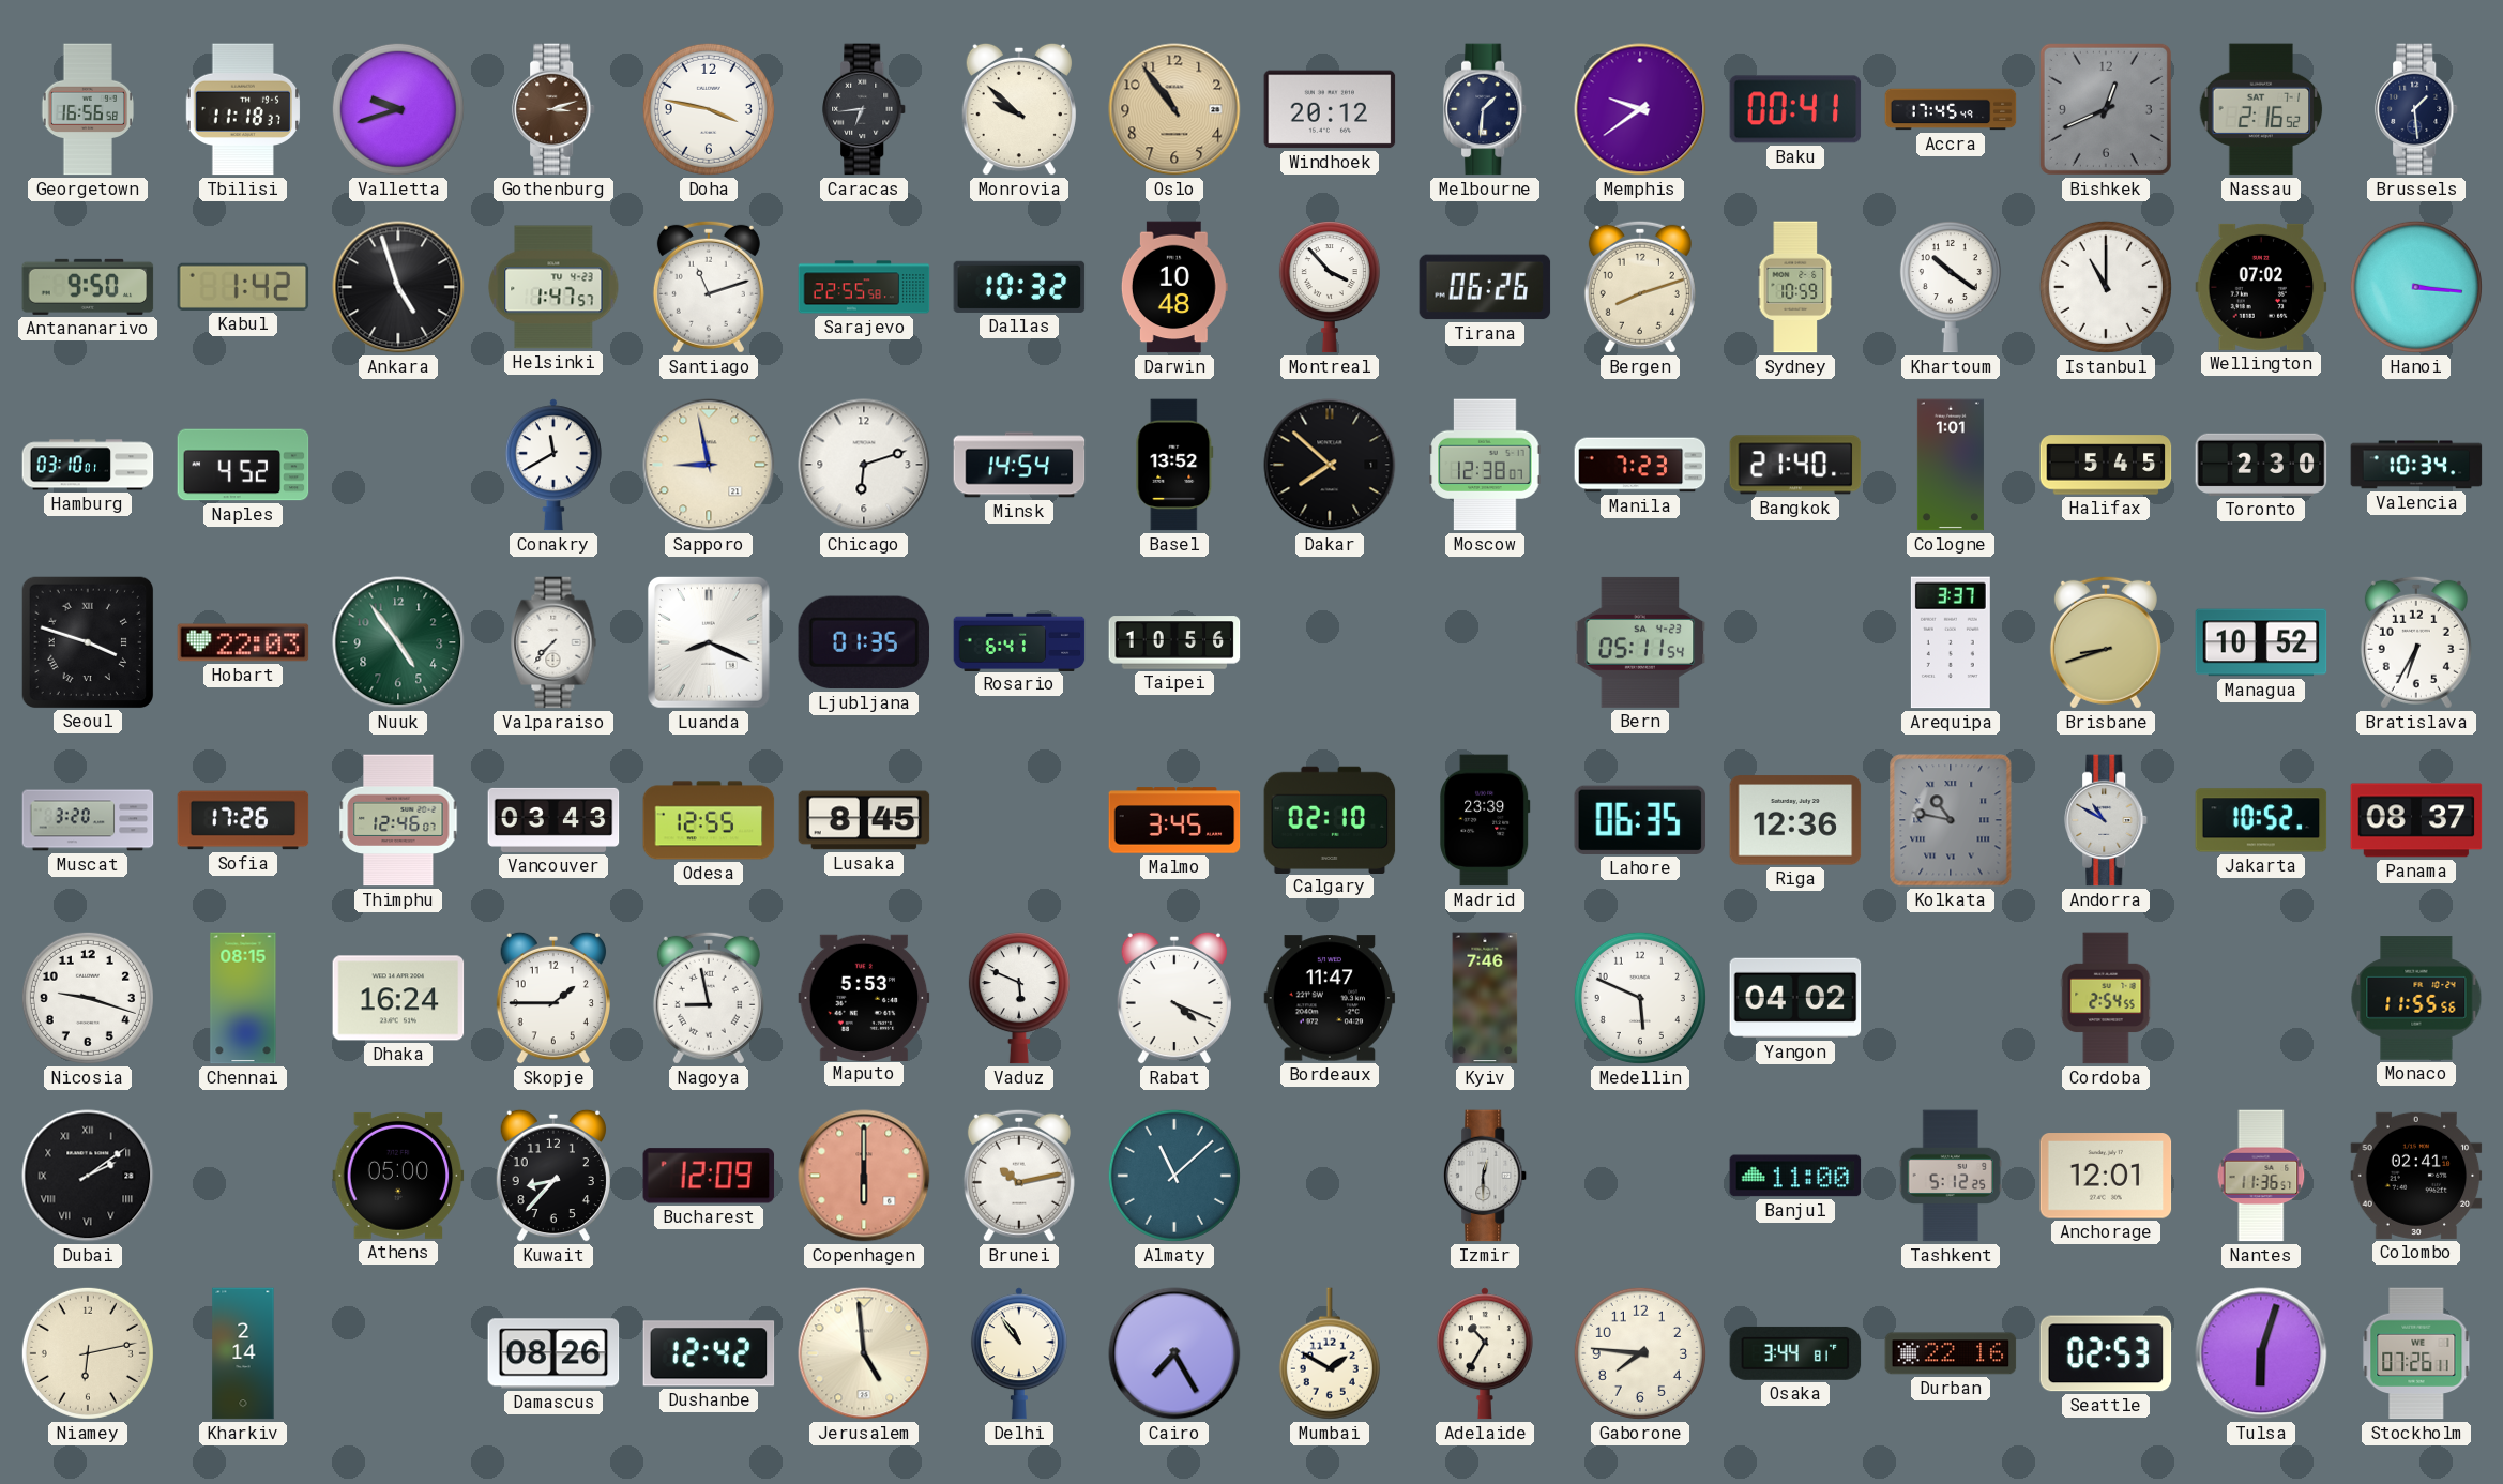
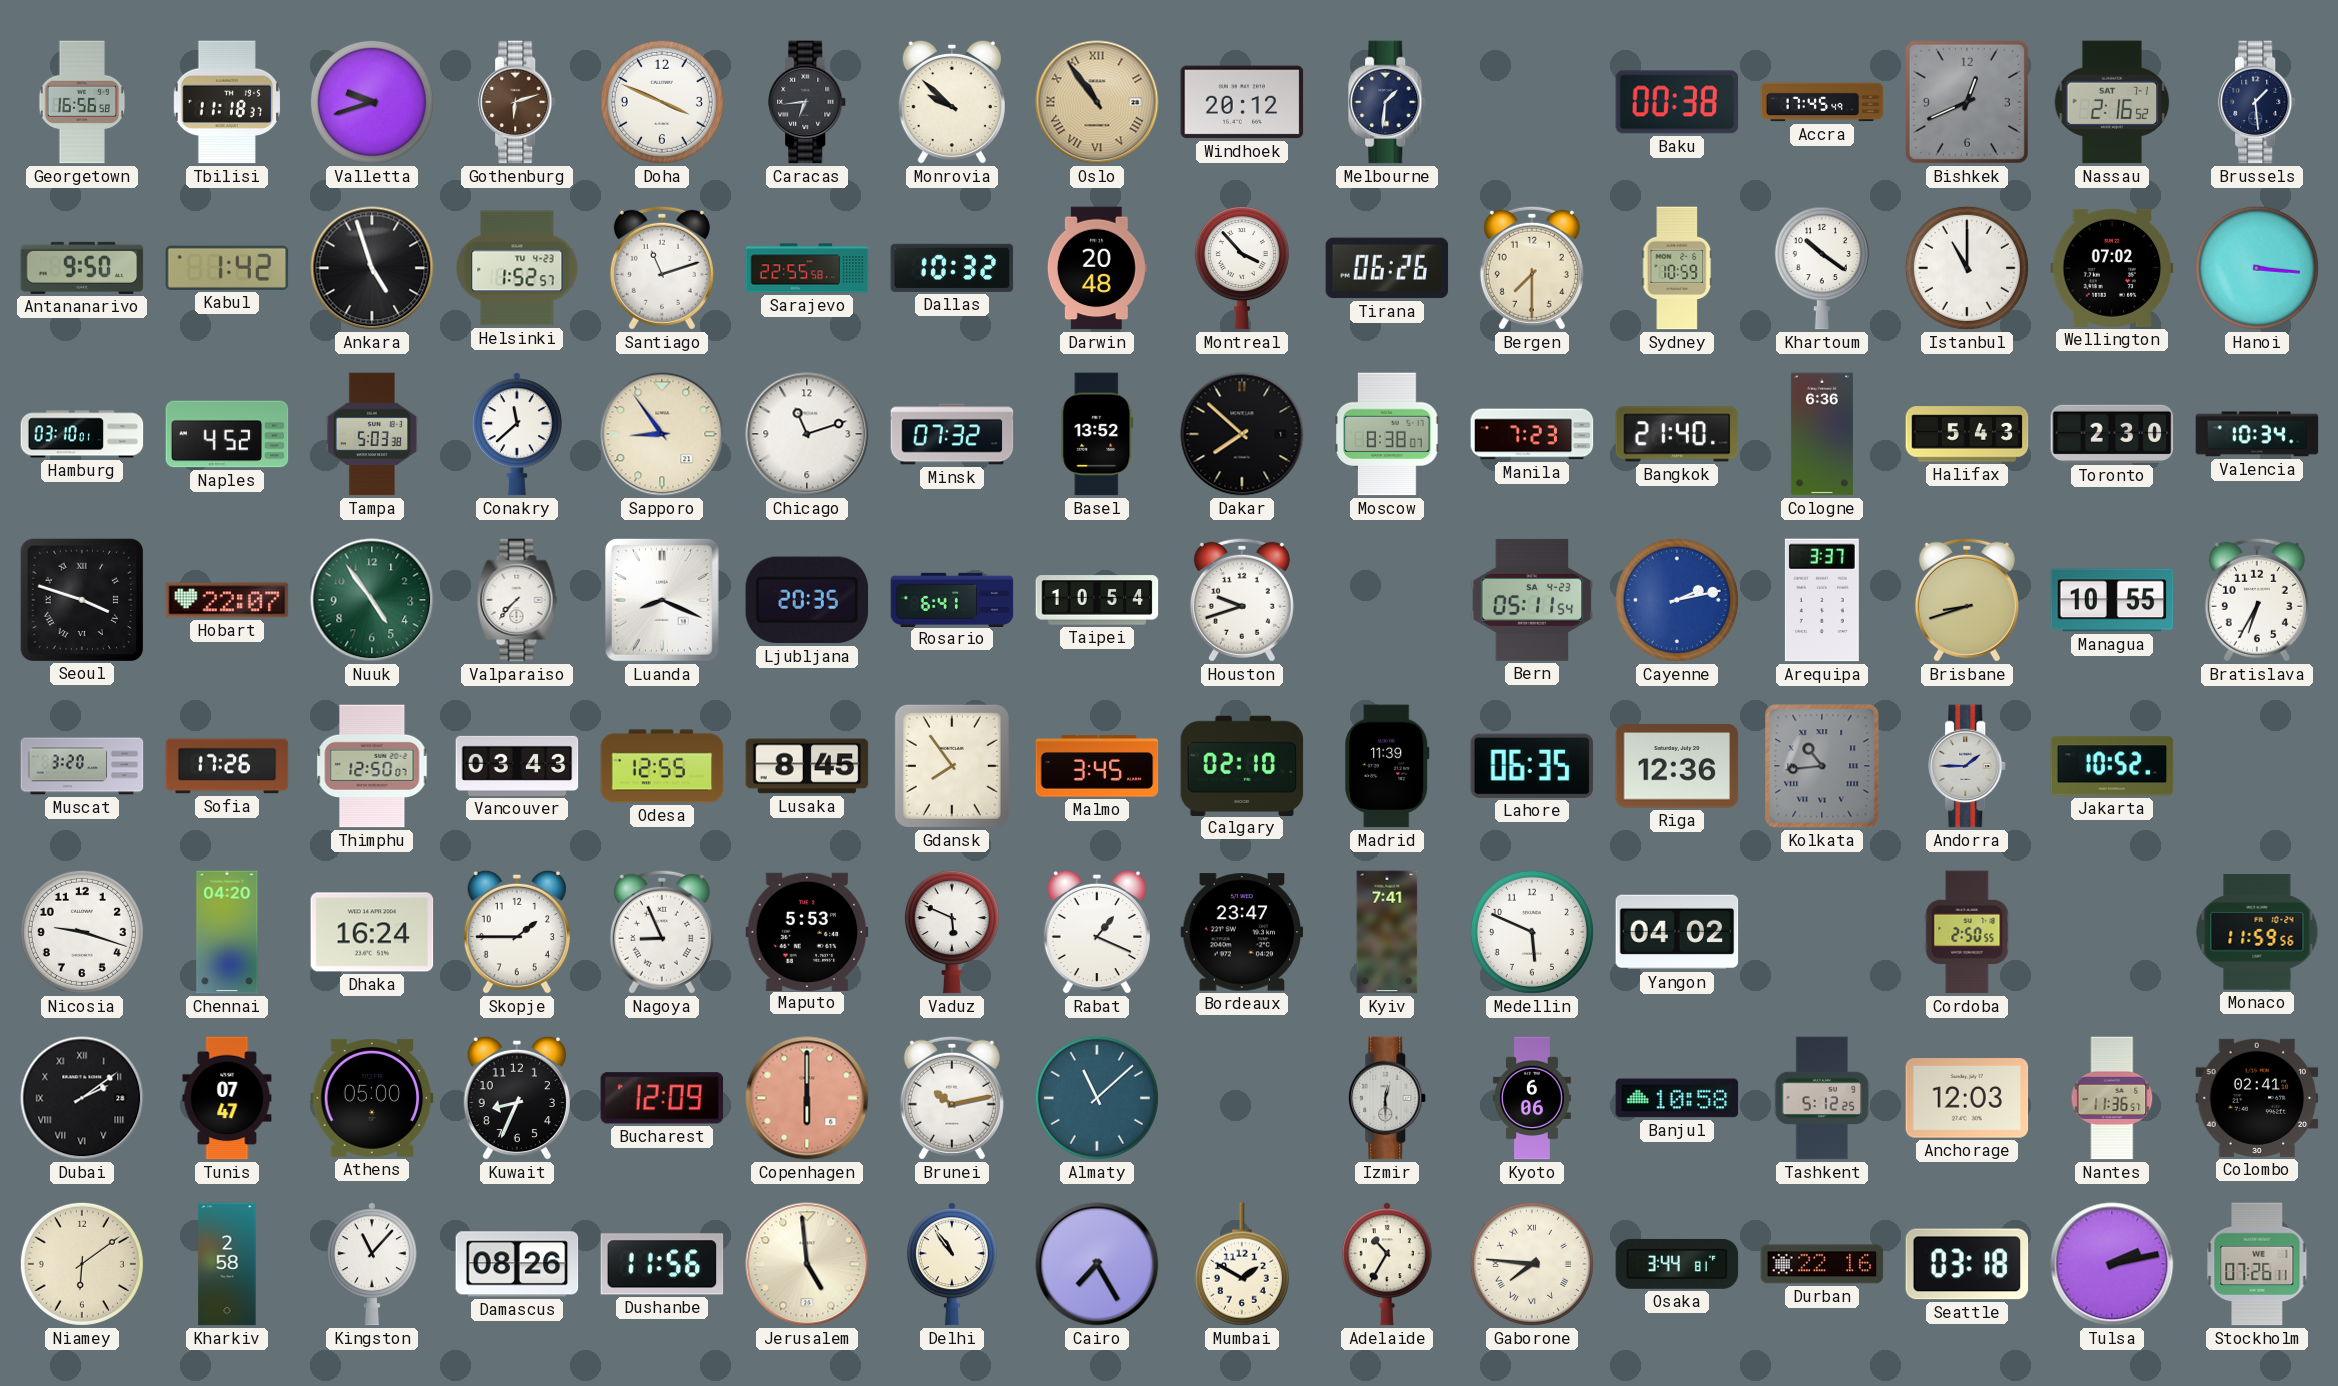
Gothenburg: 3:12 -> 6:12 (518, 102)
Doha: 3:47 -> 3:49 (662, 102)
Oslo numerals: Arabic -> Roman (1097, 102)
Memphis: 9:39 -> none (1640, 109)
Baku: 00:41 -> 00:38 (1677, 102)
Helsinki: 1:47 -> 1:52 (517, 268)
Darwin: 10:48 -> 20:48 (1097, 268)
Bergen: 8:12 -> 7:30 (1532, 268)
Tampa: none -> 5:03 (372, 434)
Conakry: 11:40 -> 11:38 (517, 434)
Sapporo: 8:58 -> 8:54 (662, 434)
Chicago: 6:12 -> 11:12 (807, 434)
Minsk: 14:54 -> 07:32 (952, 434)
Moscow: 12:38 -> 8:38 (1387, 434)
Cologne: 1:01 -> 6:36 (1822, 434)
Halifax: 5:45 -> 5:43 (1967, 434)
Hobart: 22:03 -> 22:07 (227, 600)
Ljubljana: 01:35 -> 20:35 (807, 600)
Taipei: 10:56 -> 10:54 (1097, 600)
Houston: none -> 9:42 (1242, 600)
Cayenne: none -> 2:13 (1677, 600)
Managua: 10:52 -> 10:55 (2112, 600)
Thimphu: 12:46 -> 12:50 (372, 766)
Gdansk: none -> 7:54 (952, 766)
Madrid: 23:39 -> 11:39 (1387, 766)
Kolkata: 10:47 -> 10:44 (1822, 766)
Andorra: 10:50 -> 1:45 (1968, 766)
Panama: 08:37 -> none (2416, 820)
Chennai: 08:15 -> 04:20 (227, 932)
Nagoya: 8:58 -> 8:56 (662, 932)
Rabat: 4:19 -> 1:19 (1097, 932)
Bordeaux: 11:47 -> 23:47 (1242, 932)
Kyiv: 7:46 -> 7:41 (1387, 932)
Cordoba: 2:54 -> 2:50 (1967, 932)
Monaco: 11:55 -> 11:59 (2257, 932)
Tunis: none -> 07:47 (227, 1098)
Kuwait: 8:37 -> 8:34 (517, 1098)
Kyoto: none -> 6:06 (1532, 1098)
Banjul: 11:00 -> 10:58 (1677, 1098)
Anchorage: 12:01 -> 12:03 (1967, 1098)
Niamey: 6:13 -> 6:09 (82, 1264)
Kharkiv: 2:14 -> 2:58 (227, 1264)
Kingston: none -> 11:07 (372, 1264)
Dushanbe: 12:42 -> 11:56 (662, 1264)
Gaborone numerals: Arabic -> Roman (1532, 1264)
Seattle: 02:53 -> 03:18 (1967, 1264)
Tulsa: 6:03 -> 2:13 (2112, 1264)
